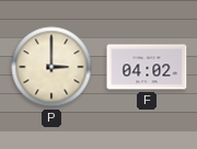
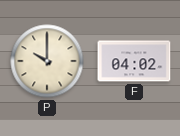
P: 3:00 -> 10:00 (47, 61)
